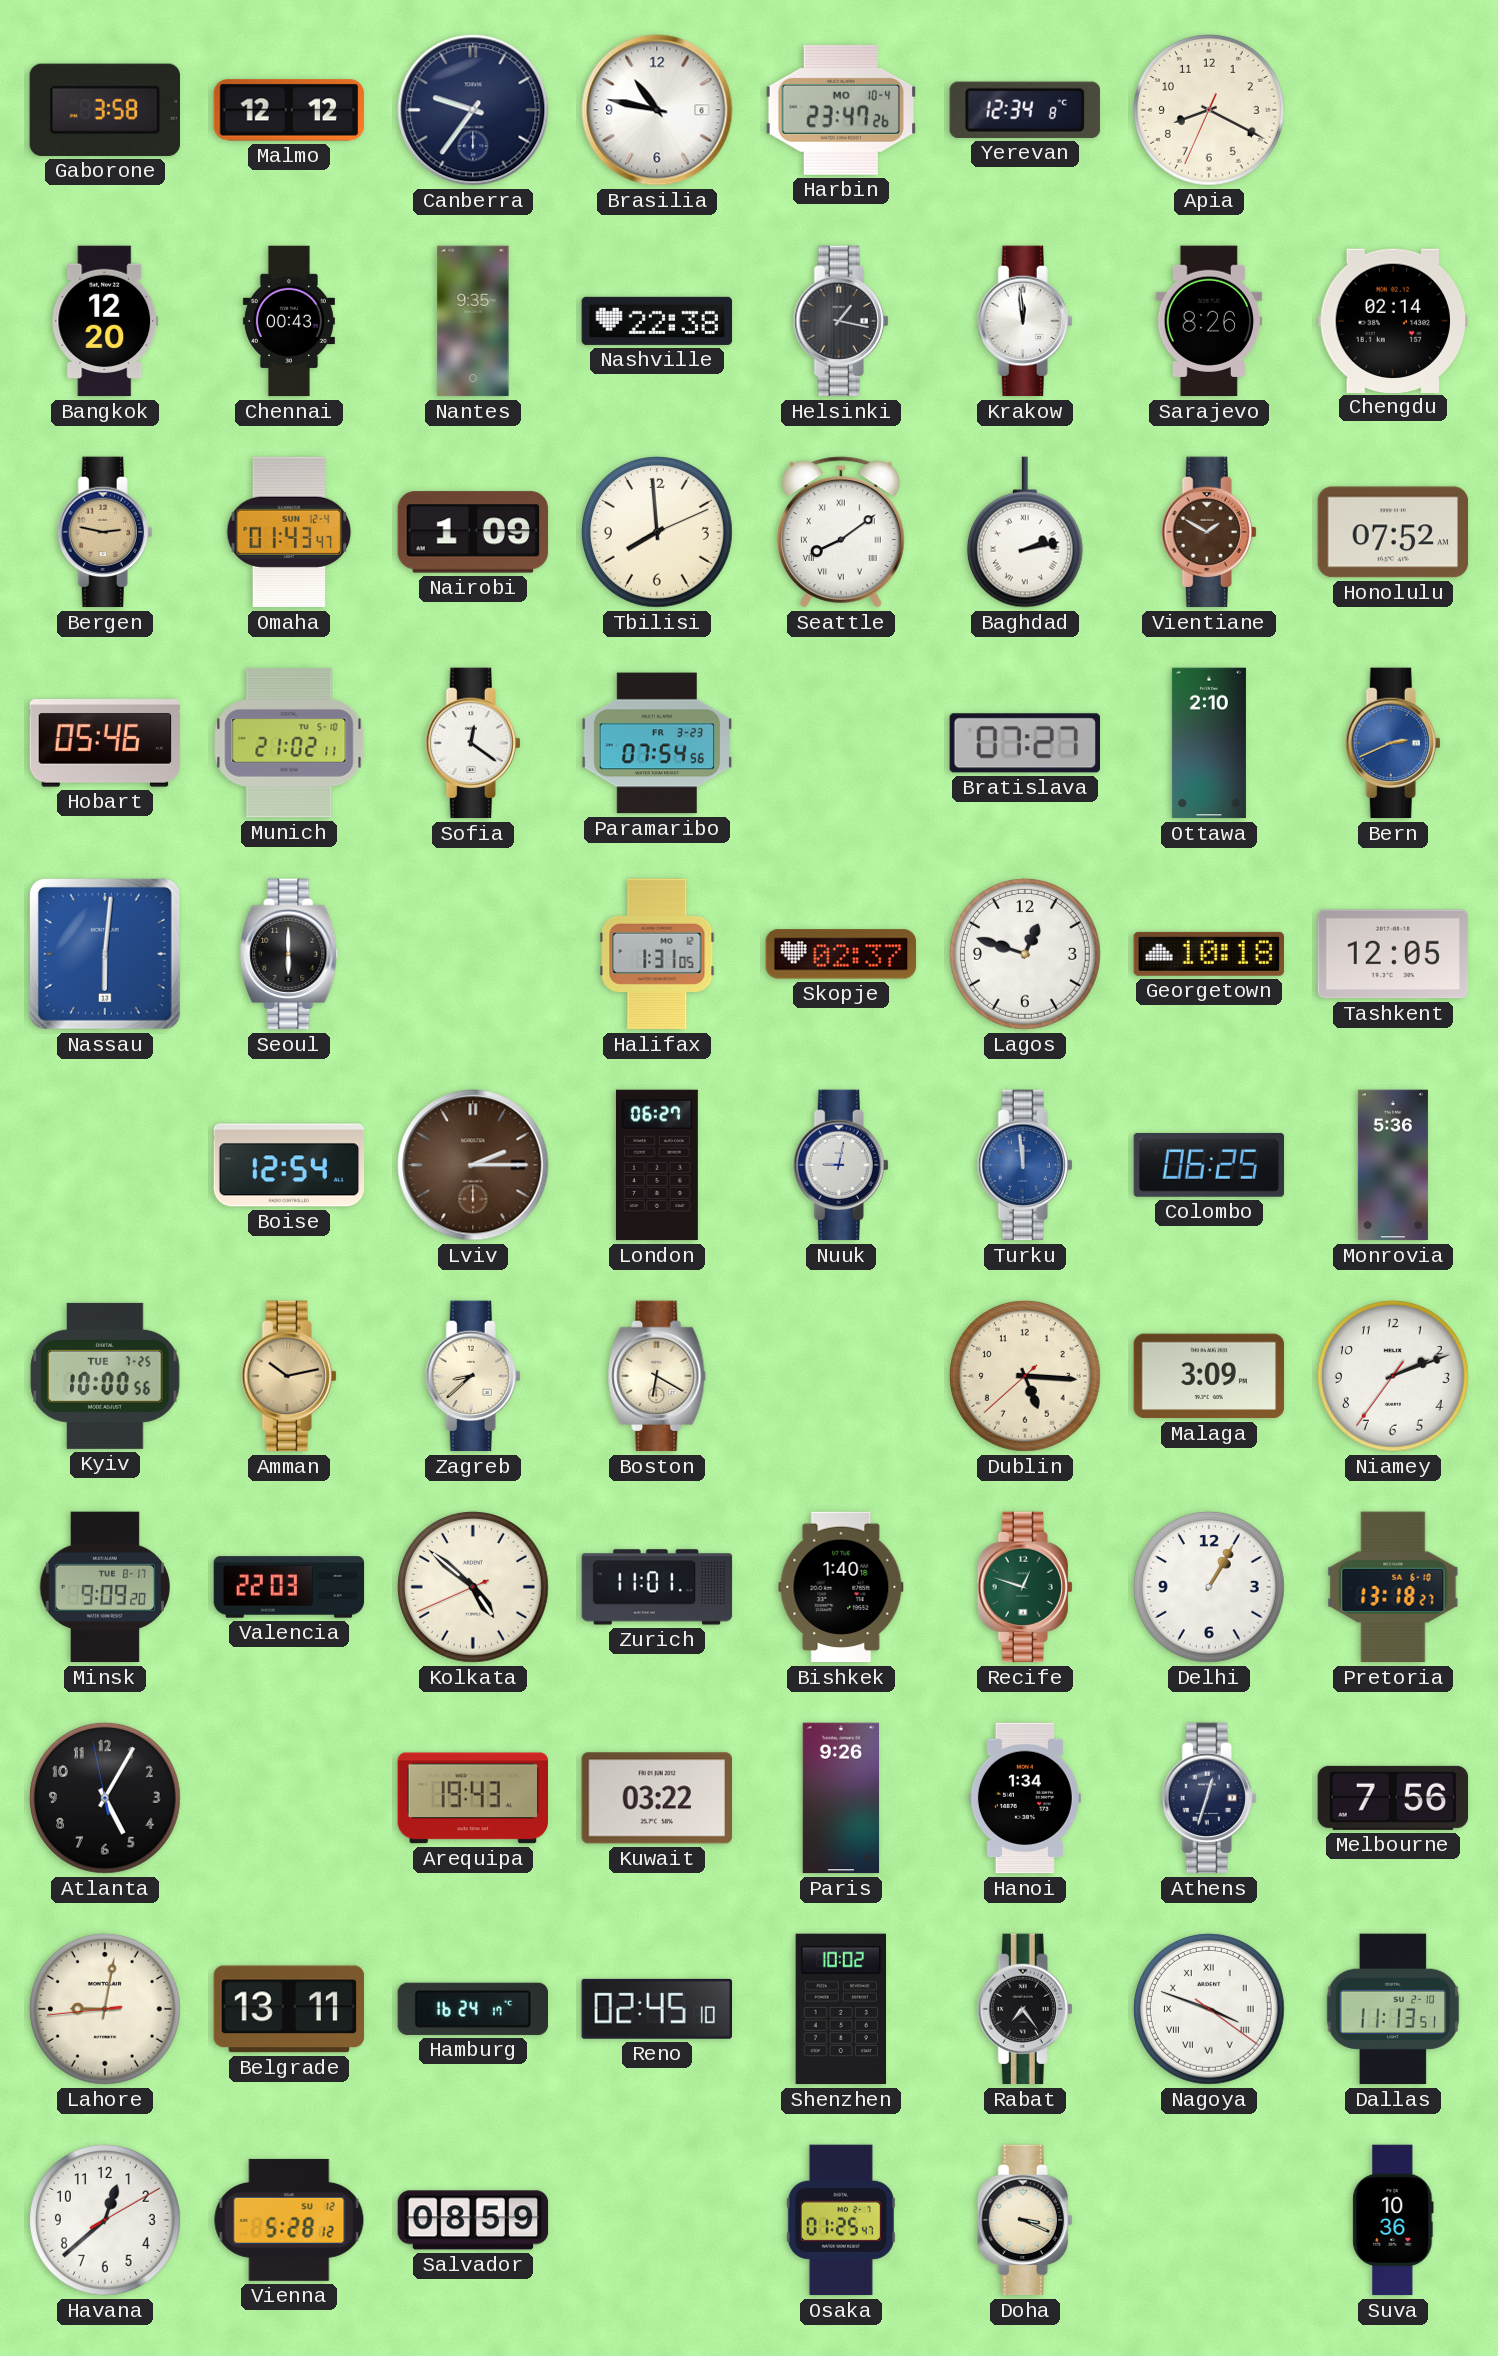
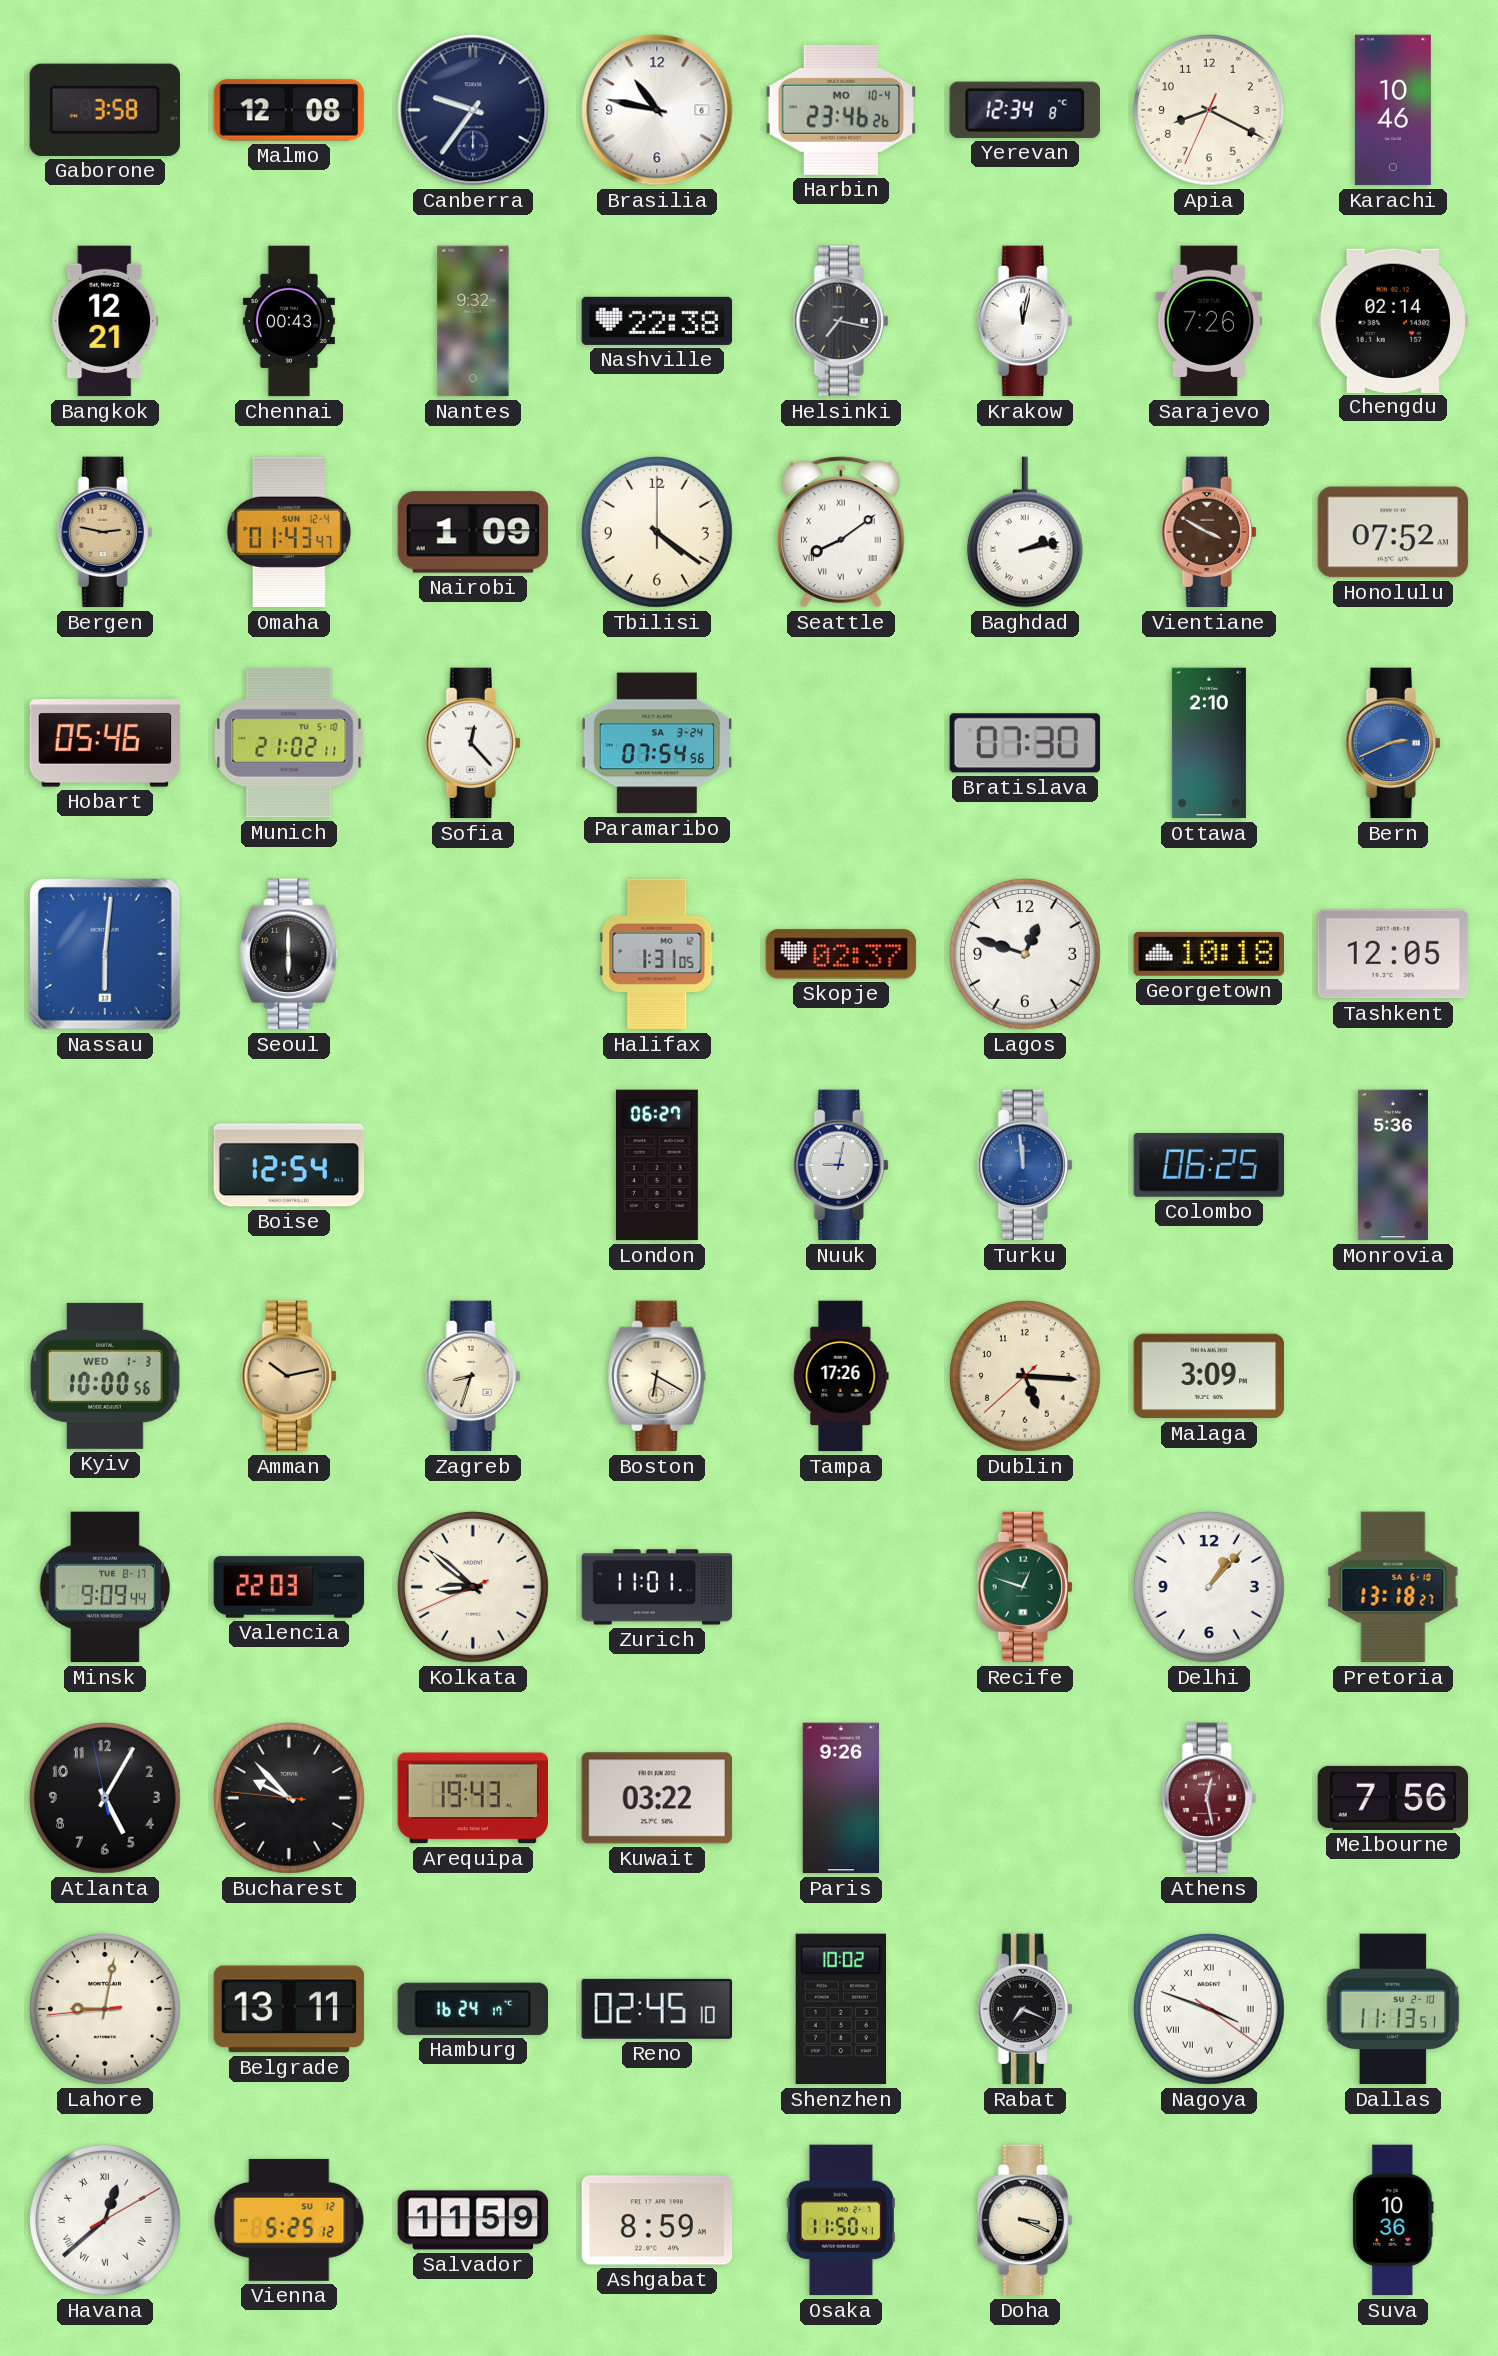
Malmo: 12:12 -> 12:08 (289, 110)
Harbin: 23:47 -> 23:46 (841, 110)
Karachi: none -> 10:46 (1393, 110)
Bangkok: 12:20 -> 12:21 (105, 321)
Nantes: 9:35 -> 9:32 (473, 321)
Helsinki: 1:17 -> 7:17 (841, 321)
Krakow: 11:59 -> 12:02 (1025, 321)
Sarajevo: 8:26 -> 7:26 (1209, 321)
Tbilisi: 7:59 -> 4:21 (657, 532)
Vientiane: 1:50 -> 3:50 (1209, 532)
Sofia: 12:21 -> 12:23 (473, 743)
Paramaribo date: FR 3-23 -> SA 3-24 (657, 743)
Bratislava: 07:27 -> 07:30 (1024, 743)
Lviv: 2:15 -> none (473, 1165)
Kyiv date: TUE 7-25 -> WED 1-3 (105, 1376)
Zagreb: 8:38 -> 8:33 (473, 1376)
Tampa: none -> 17:26 (841, 1376)
Niamey: 2:11 -> none (1393, 1376)
Minsk: 9:09:20 -> 9:09:44 (104, 1587)
Kolkata: 4:51 -> 8:51 (473, 1587)
Bishkek: 1:40 -> none (841, 1587)
Delhi: 1:05 -> 1:07 (1209, 1587)
Bucharest: none -> 9:52 (289, 1798)
Hanoi: 1:34 -> none (1025, 1798)
Athens: 12:33 -> 12:28 (1209, 1798)
Athens dial: navy -> burgundy (1209, 1798)
Rabat: 7:24 -> 7:19 (1025, 2009)
Havana numerals: Arabic -> Roman (105, 2220)
Vienna: 5:28 -> 5:25 (289, 2220)
Salvador: 08:59 -> 11:59 (473, 2220)
Ashgabat: none -> 8:59 (657, 2220)
Osaka: 01:25 -> 11:50 (841, 2220)
